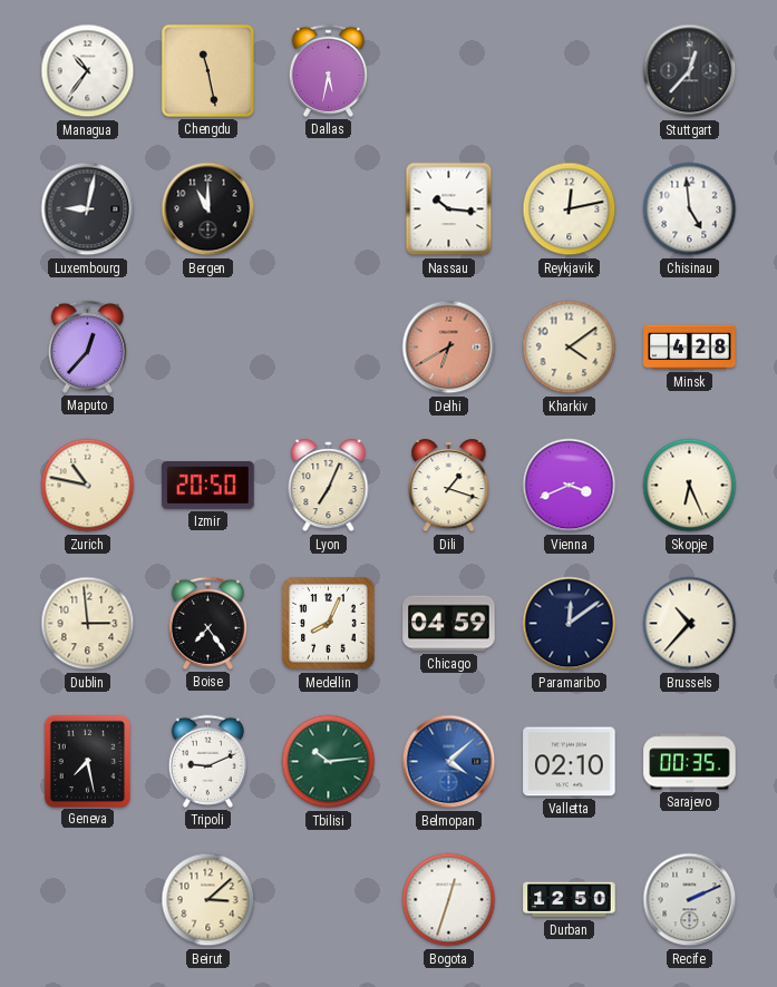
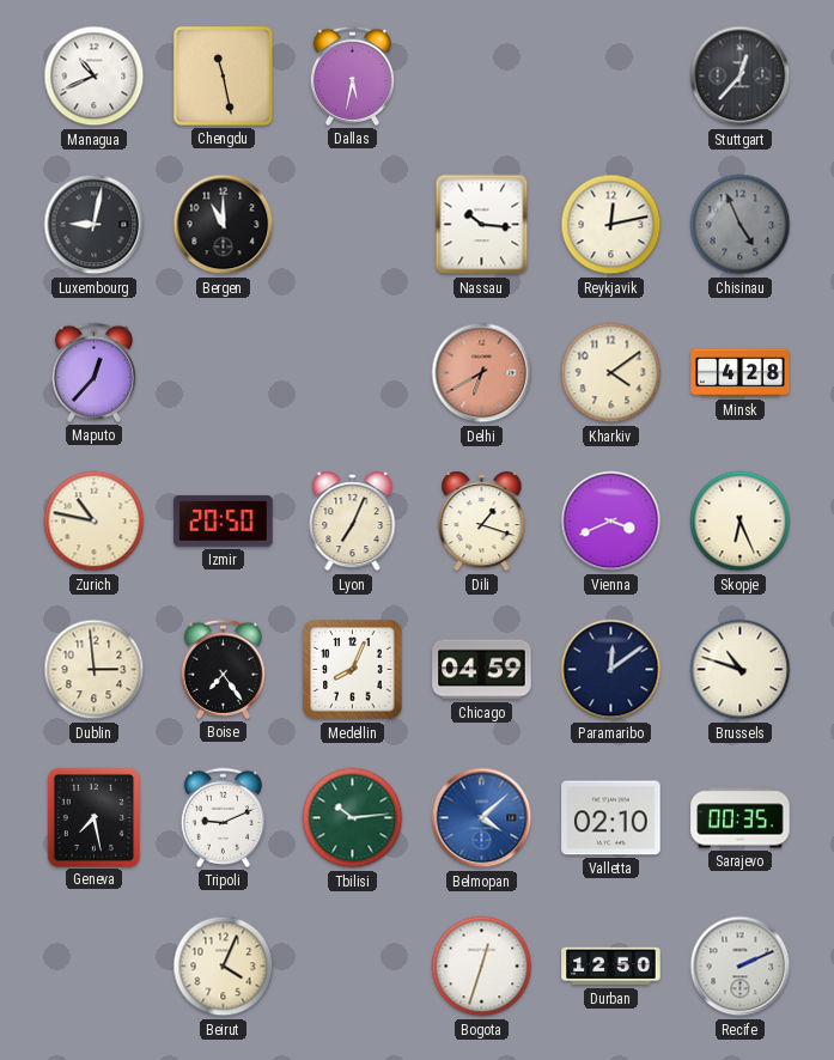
Managua: 10:36 -> 10:41 (95, 77)
Chisinau: 4:59 -> 4:56 (741, 225)
Chisinau dial: white -> grey (741, 225)
Brussels: 10:37 -> 10:48 (741, 670)
Beirut: 3:08 -> 4:04 (224, 967)
